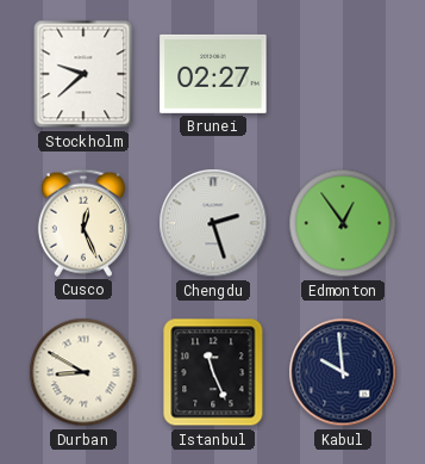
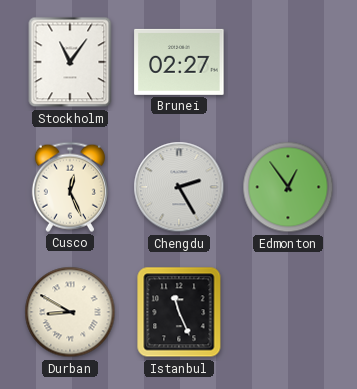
Stockholm: 9:38 -> 11:06 (70, 62)
Chengdu: 2:27 -> 2:25 (179, 187)
Kabul: 9:59 -> none (343, 372)
